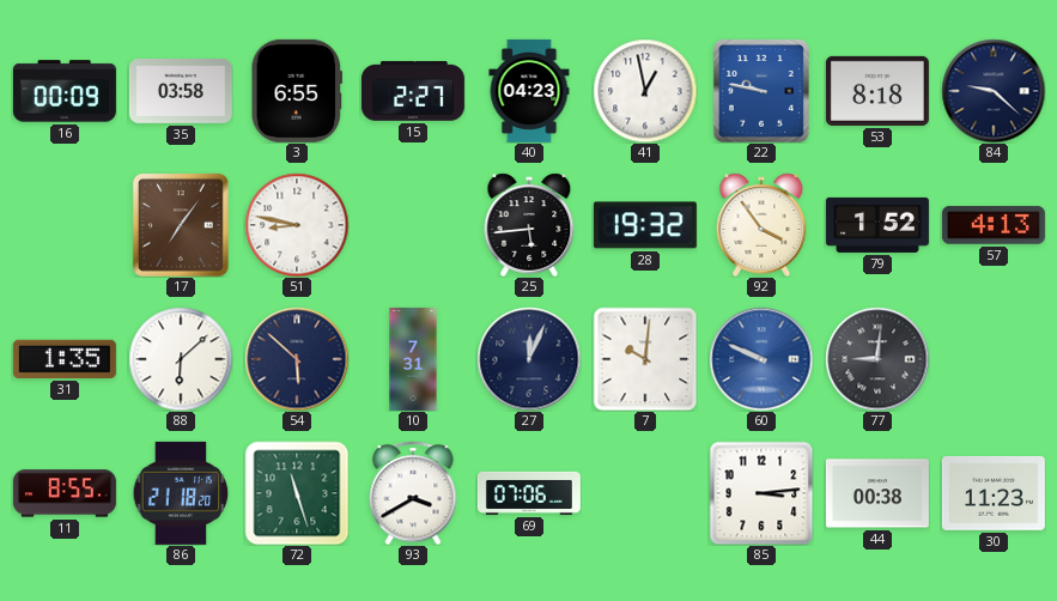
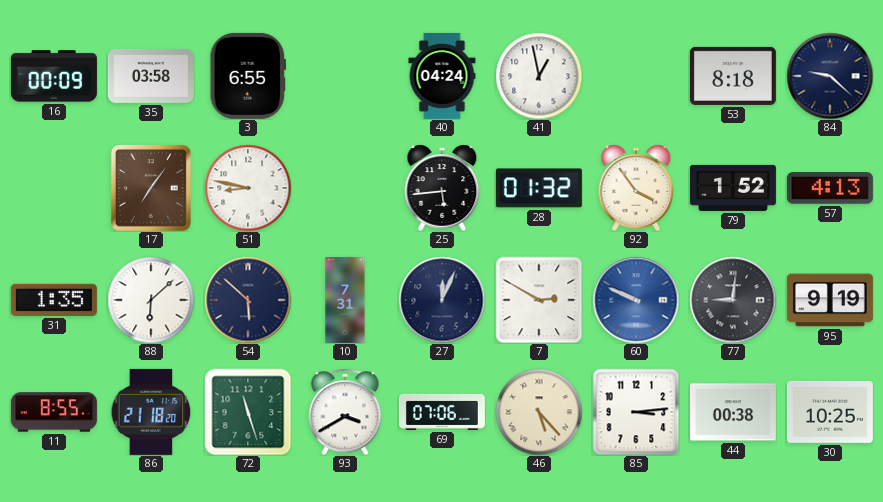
15: 2:27 -> none (413, 91)
40: 04:23 -> 04:24 (442, 76)
22: 9:47 -> none (761, 91)
28: 19:32 -> 01:32 (539, 188)
7: 10:01 -> 2:50 (539, 300)
95: none -> 9:19 (830, 300)
46: none -> 5:23 (539, 412)
30: 11:23 -> 10:25 (830, 412)
